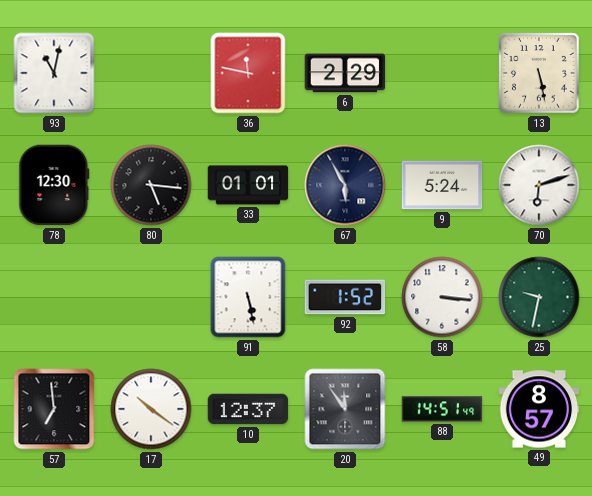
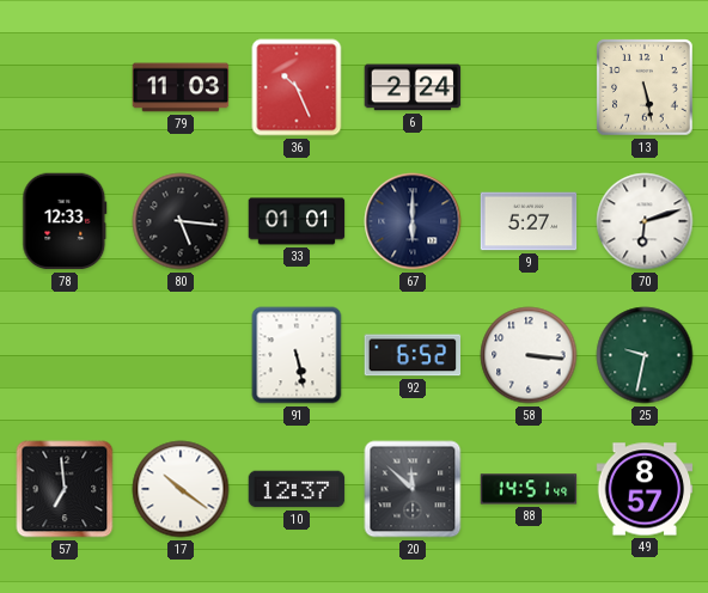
93: 11:02 -> none (54, 73)
79: none -> 11:03 (181, 87)
36: 11:47 -> 10:26 (297, 87)
6: 2:29 -> 2:24 (413, 87)
78: 12:30 -> 12:33 (65, 221)
67: 5:55 -> 6:00 (413, 221)
9: 5:24 -> 5:27 (529, 221)
92: 1:52 -> 6:52 (413, 355)
20: 11:54 -> 11:52 (413, 489)
